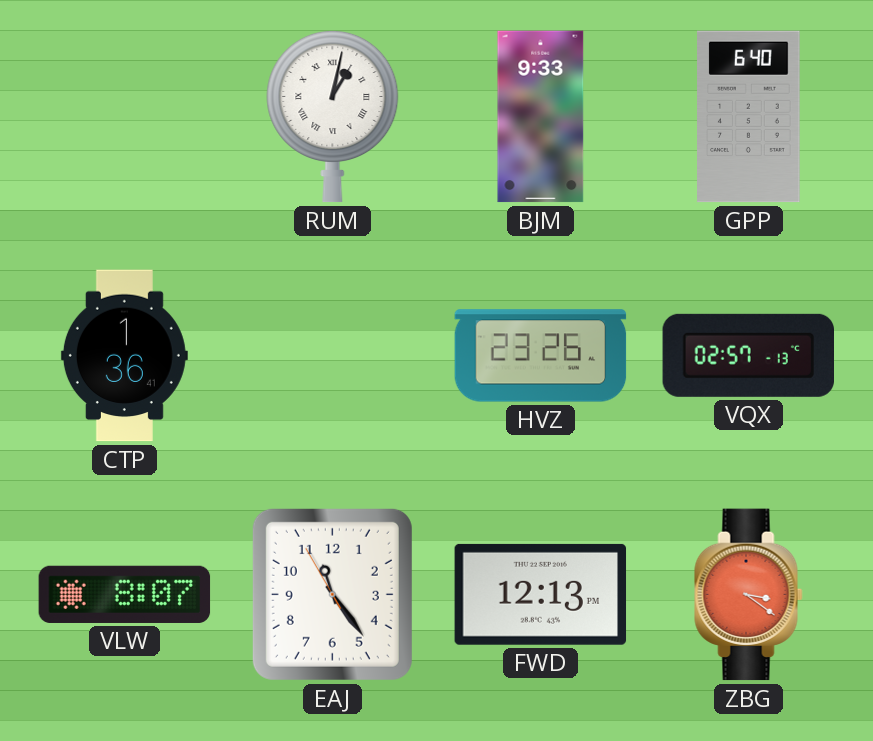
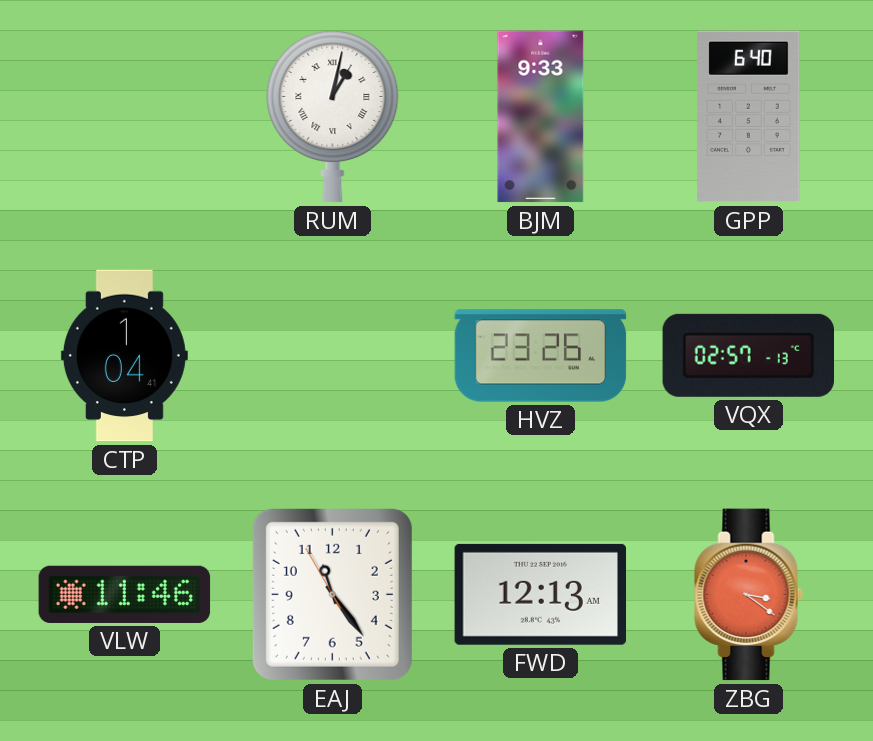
CTP: 1:36 -> 1:04 (124, 356)
VLW: 8:07 -> 11:46 (125, 594)
FWD: 12:13 PM -> 12:13 AM (541, 594)
